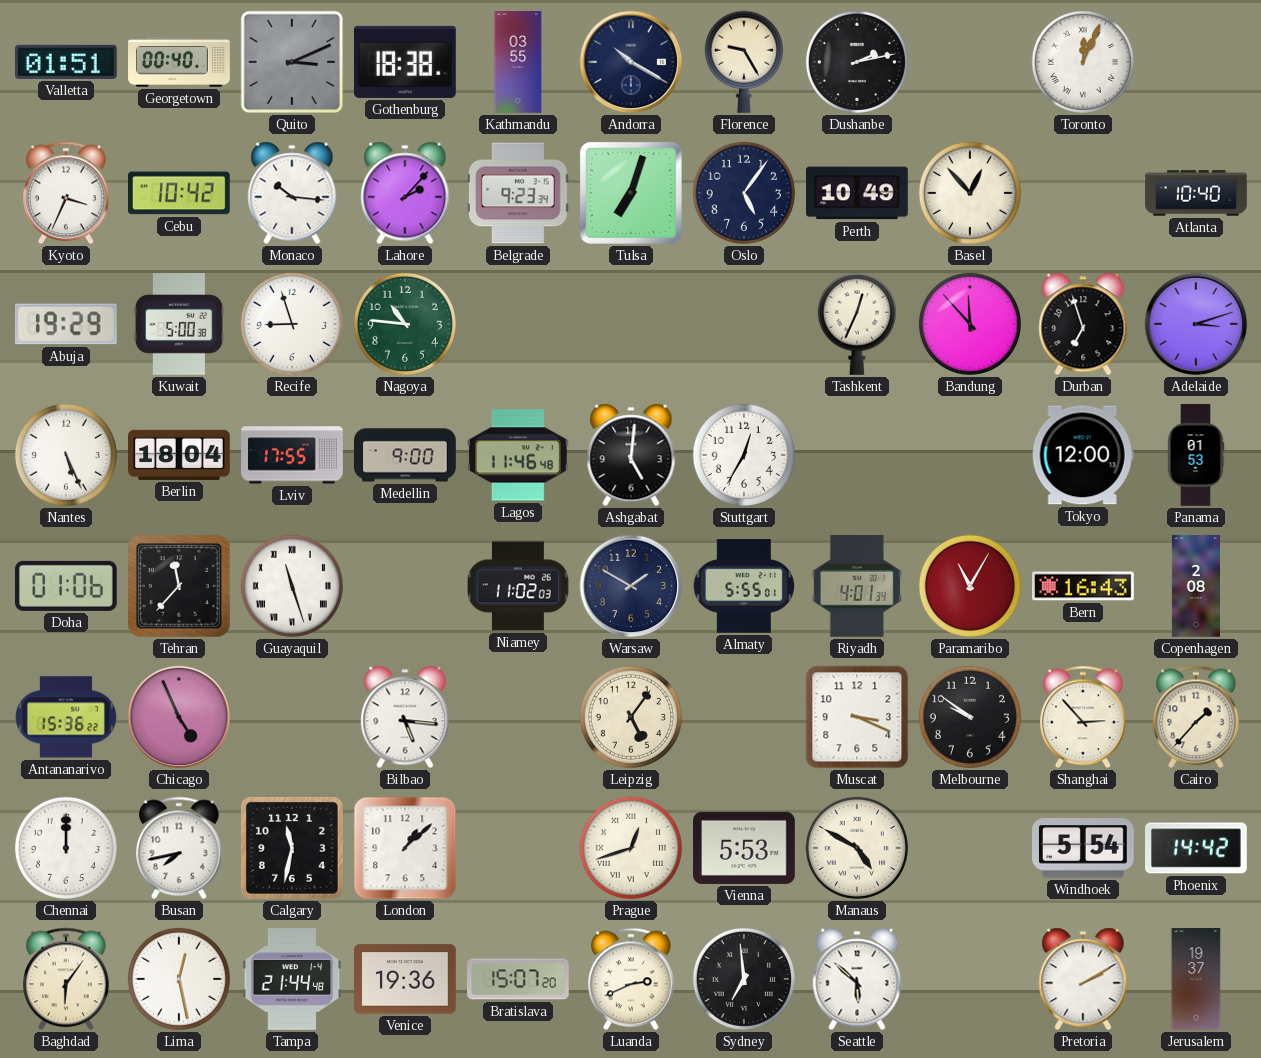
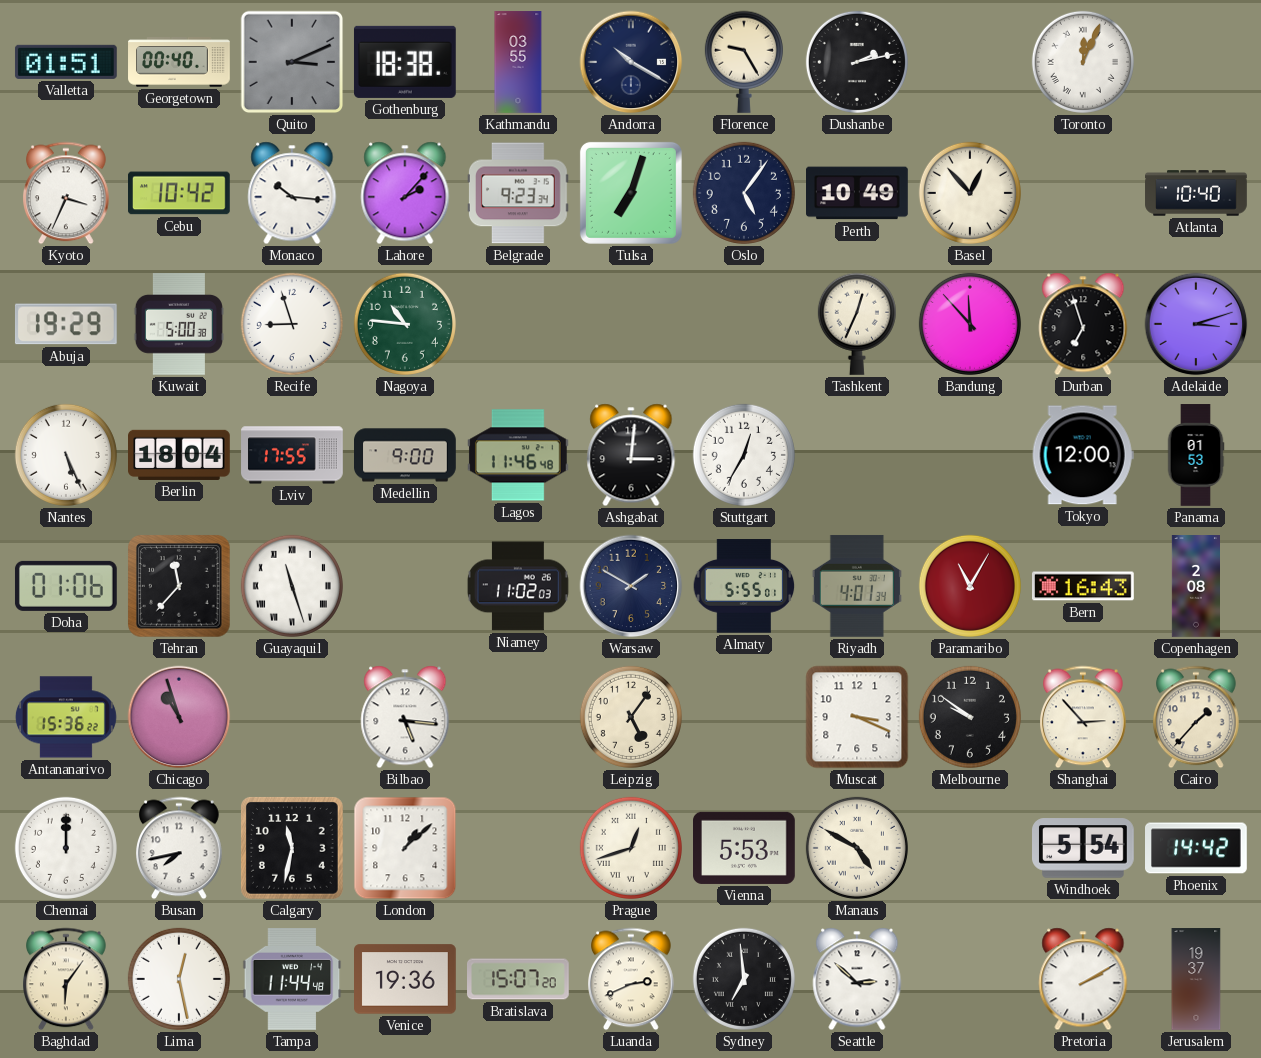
Ashgabat: 5:01 -> 3:01 (631, 455)
Chicago: 4:56 -> 10:57 (179, 717)
Tampa: 21:44 -> 11:44 (292, 980)
Seattle: 5:52 -> 2:52 (857, 979)
